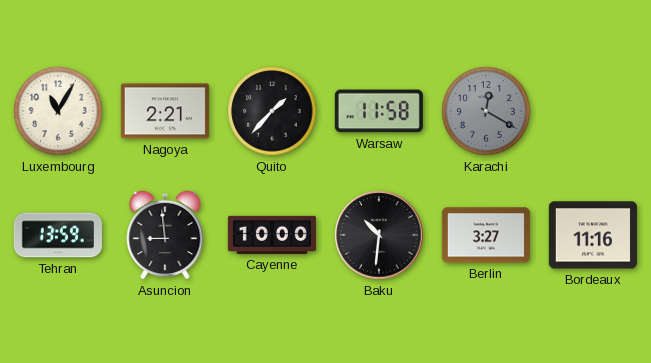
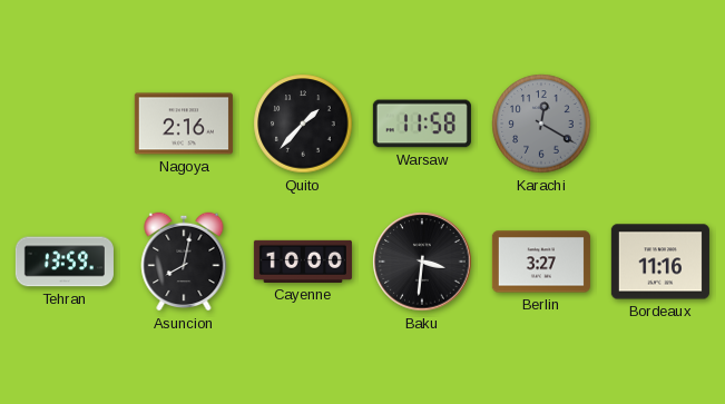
Luxembourg: 11:05 -> none (58, 111)
Nagoya: 2:21 -> 2:16 (184, 124)
Asuncion: 8:59 -> 8:02 (184, 262)
Baku: 10:31 -> 3:31 (422, 262)
